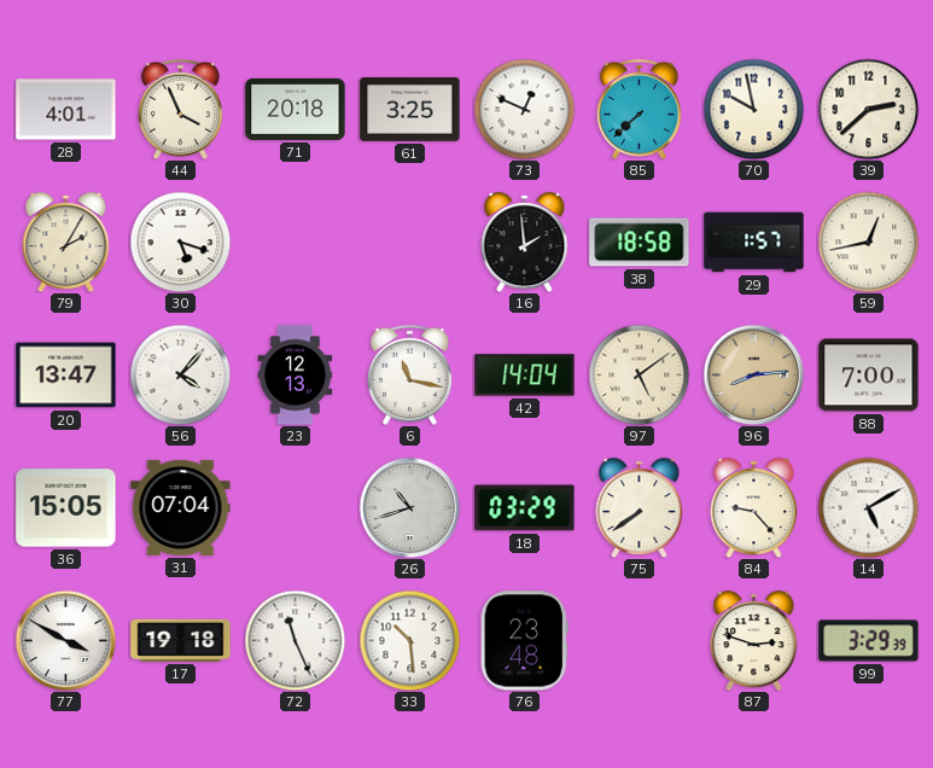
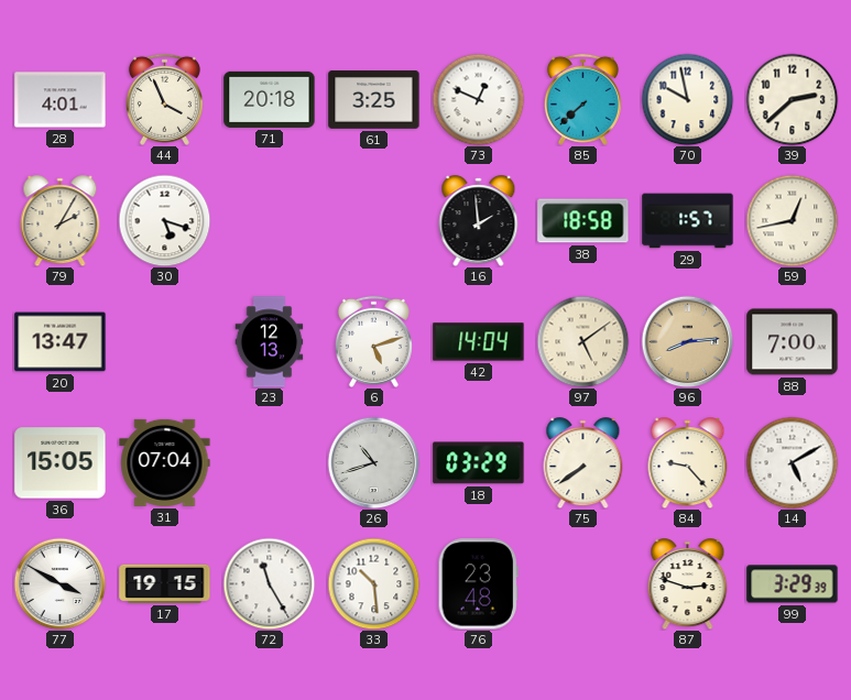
56: 4:07 -> none (180, 374)
6: 11:17 -> 5:12 (373, 341)
17: 19:18 -> 19:15 (165, 583)
72: 11:26 -> 11:25 (269, 583)
